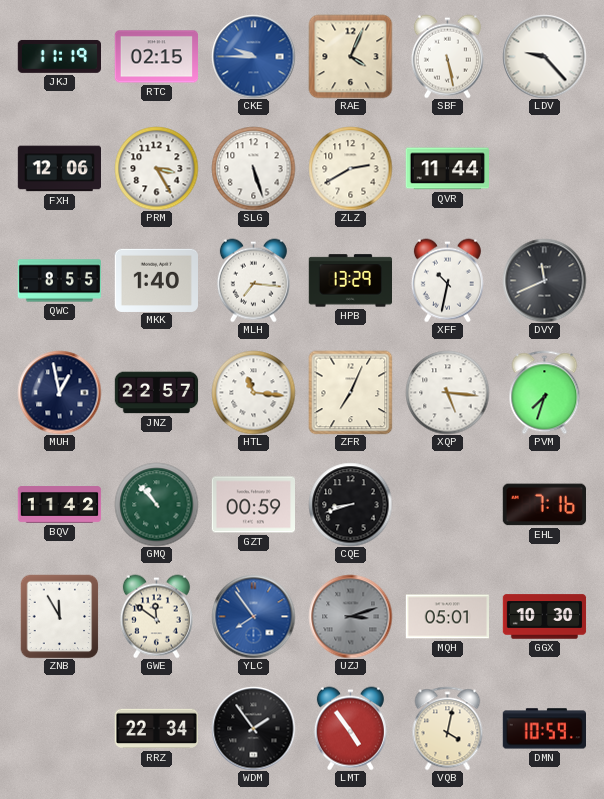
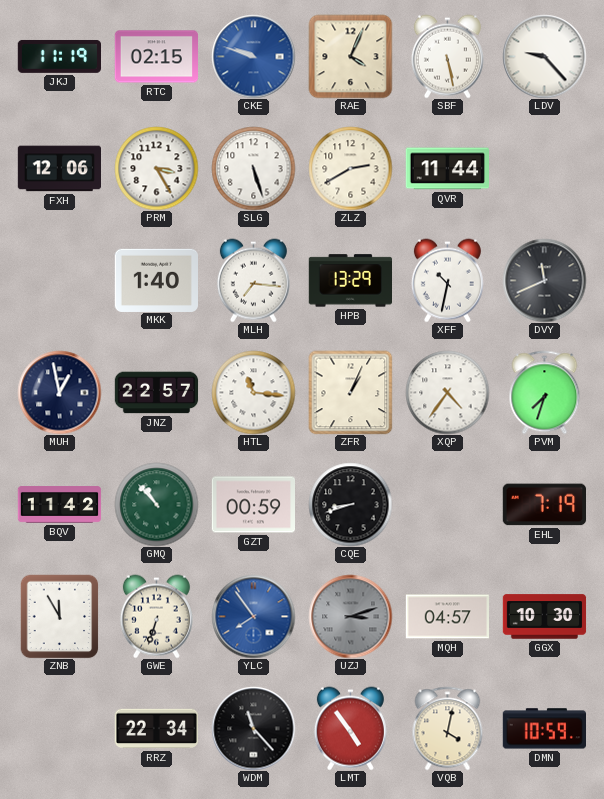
CKE: 9:45 -> 9:48 (253, 56)
QWC: 8:55 -> none (59, 281)
ZFR: 7:04 -> 1:04 (350, 392)
XQP: 5:16 -> 4:36 (447, 392)
EHL: 7:16 -> 7:19 (544, 505)
GWE: 11:51 -> 6:33 (156, 616)
MQH: 05:01 -> 04:57 (447, 617)
WDM: 1:54 -> 11:23 (253, 728)
